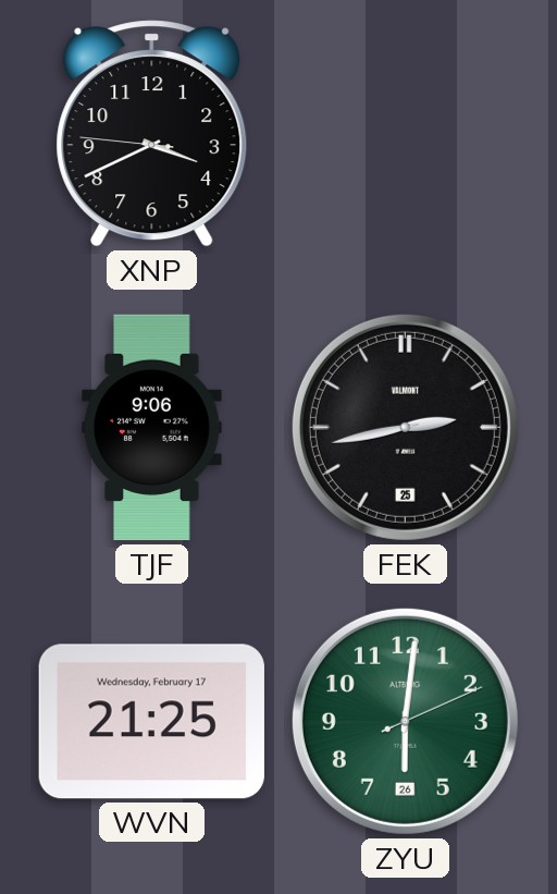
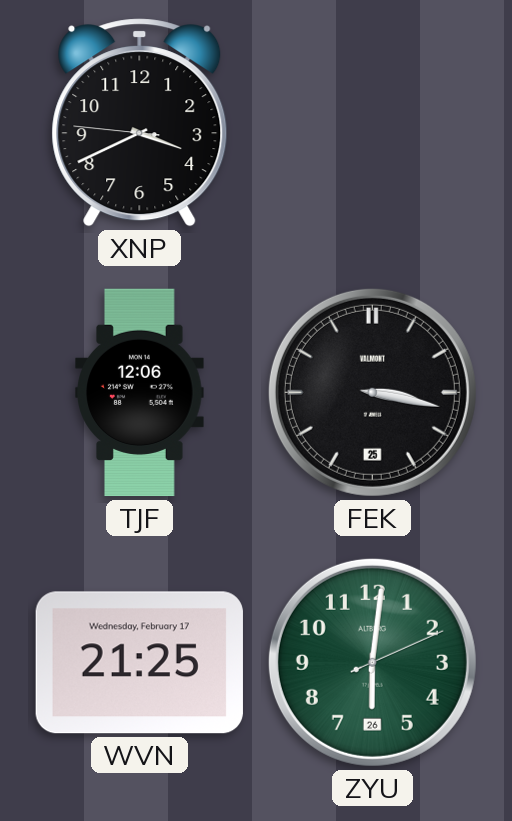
TJF: 9:06 -> 12:06 (140, 393)
FEK: 2:43 -> 3:17 (372, 392)
